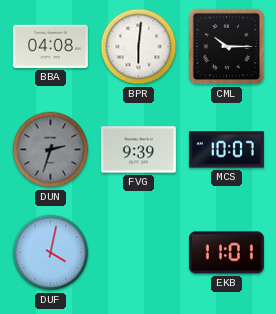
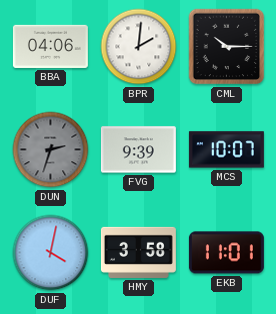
BBA: 04:08 -> 04:06 (50, 46)
BPR: 6:01 -> 2:01 (139, 47)
HMY: none -> 3:58 (138, 252)
